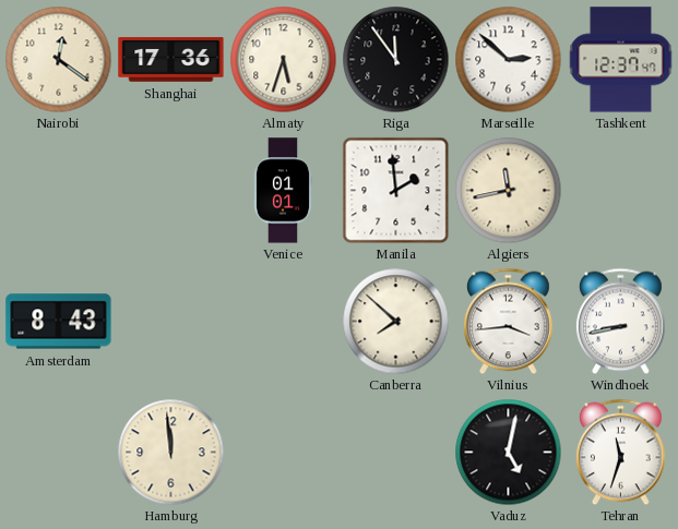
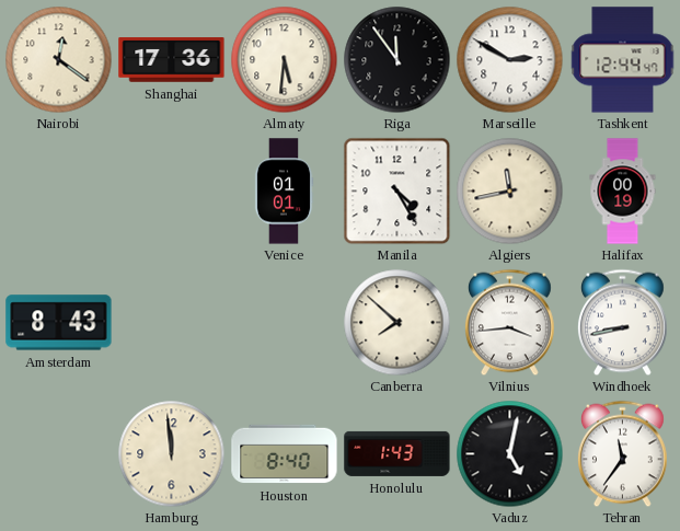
Almaty: 5:33 -> 5:31 (284, 59)
Marseille: 2:52 -> 2:50 (509, 59)
Tashkent: 12:37 -> 12:44 (623, 60)
Manila: 1:59 -> 4:25 (396, 191)
Halifax: none -> 00:19 (623, 192)
Houston: none -> 8:40 (285, 454)
Honolulu: none -> 1:43 (397, 453)
Tehran: 11:33 -> 11:36 (623, 453)
